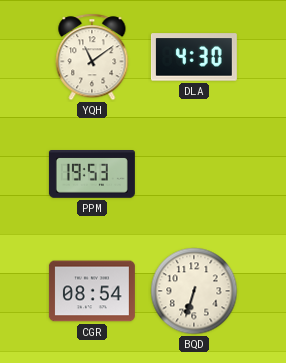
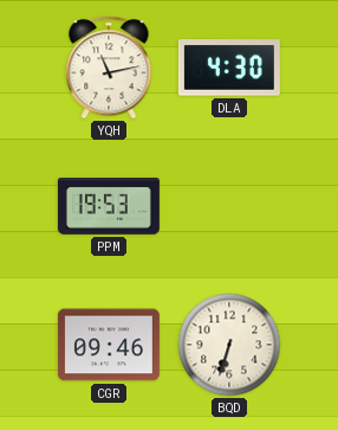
YQH: 11:09 -> 11:13 (109, 68)
CGR: 08:54 -> 09:46 (109, 345)
